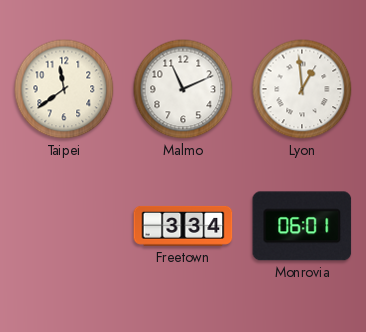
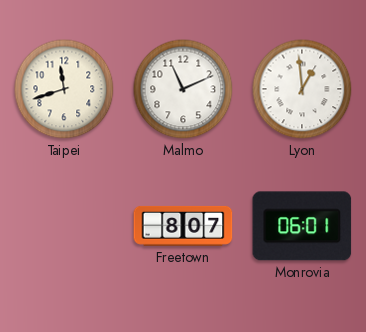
Taipei: 11:39 -> 11:42 (64, 89)
Freetown: 3:34 -> 8:07 (183, 226)
